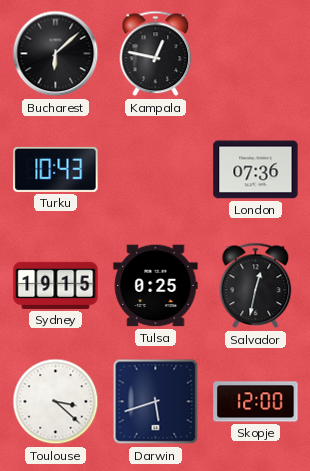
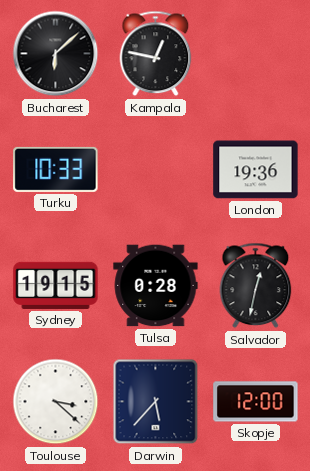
Turku: 10:43 -> 10:33 (56, 169)
London: 07:36 -> 19:36 (256, 170)
Tulsa: 0:25 -> 0:28 (156, 286)
Darwin: 5:42 -> 5:37 (156, 402)
